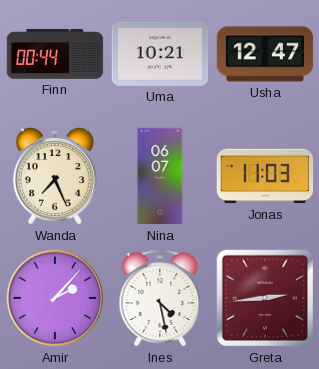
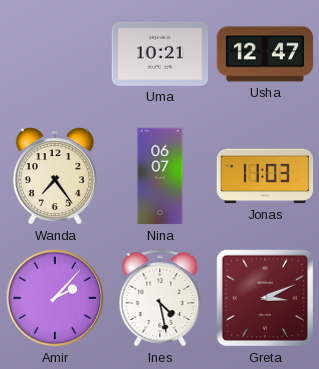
Finn: 00:44 -> none (55, 55)
Wanda: 7:26 -> 7:24 (55, 176)
Greta: 2:44 -> 3:11 (265, 298)
